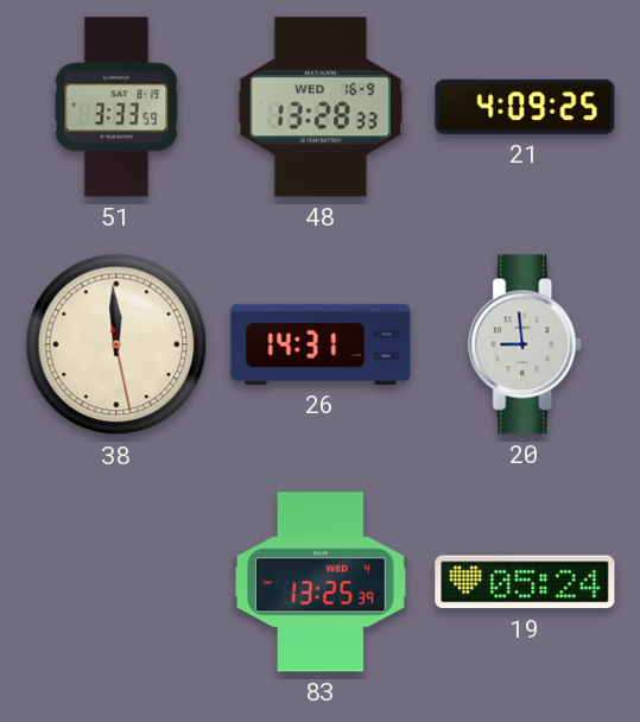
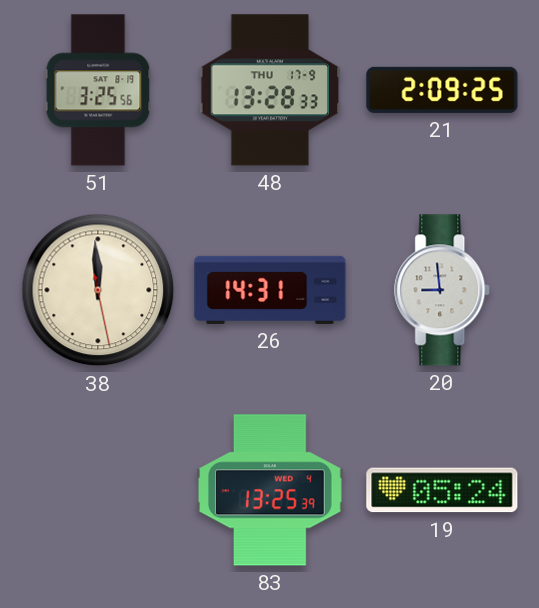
51: 3:33 -> 3:25 (98, 90)
48 date: WED 16-9 -> THU 17-9 (270, 90)
21: 4:09 -> 2:09 (442, 90)
